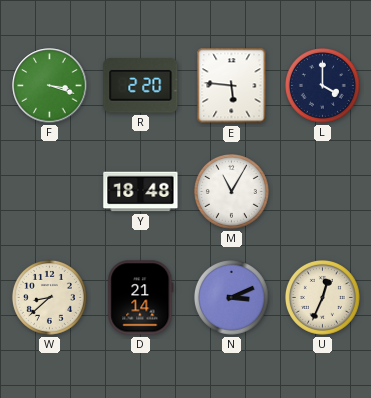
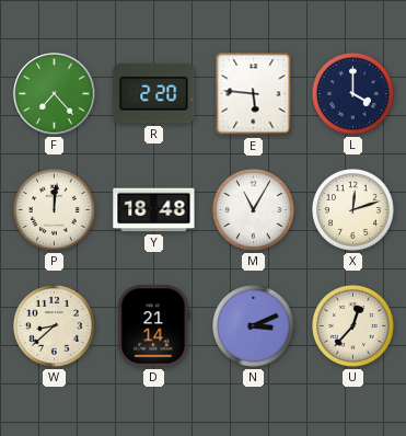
F: 3:18 -> 7:23 (55, 94)
P: none -> 12:01 (54, 209)
X: none -> 12:12 (352, 209)
U: 12:34 -> 12:37 (352, 325)
